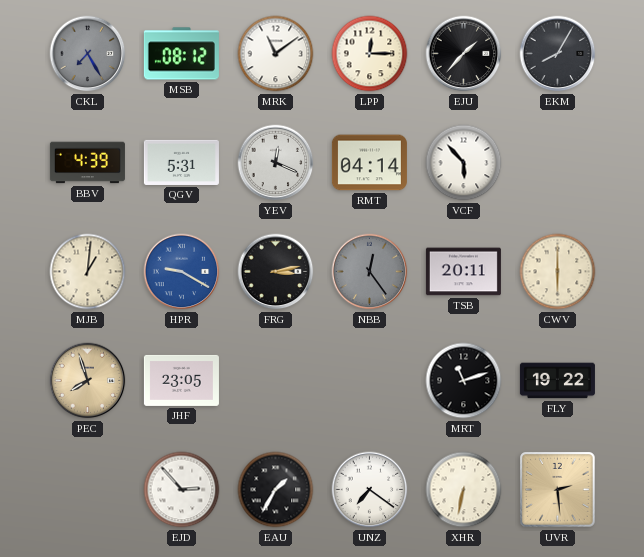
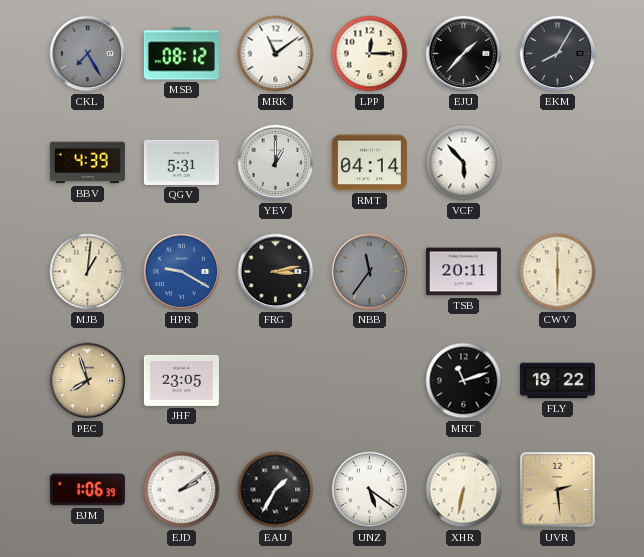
YEV: 12:19 -> 1:00 (276, 163)
NBB: 12:24 -> 11:36 (370, 272)
BJM: none -> 1:06 (87, 490)
EJD: 2:53 -> 2:09 (182, 490)
UNZ: 7:21 -> 5:21 (370, 490)
